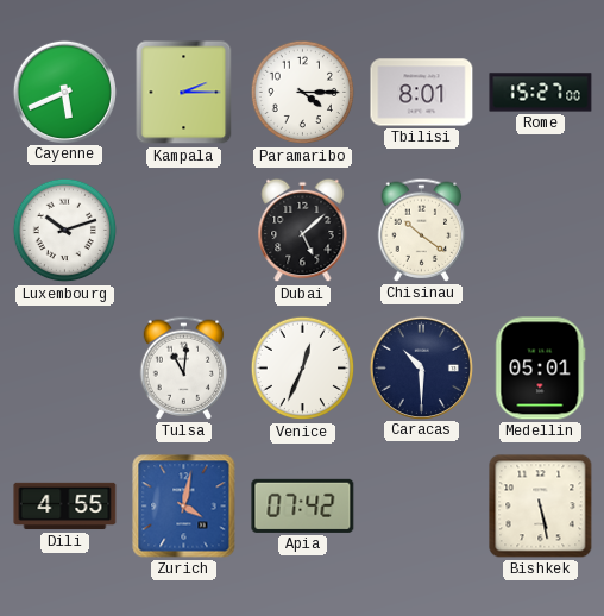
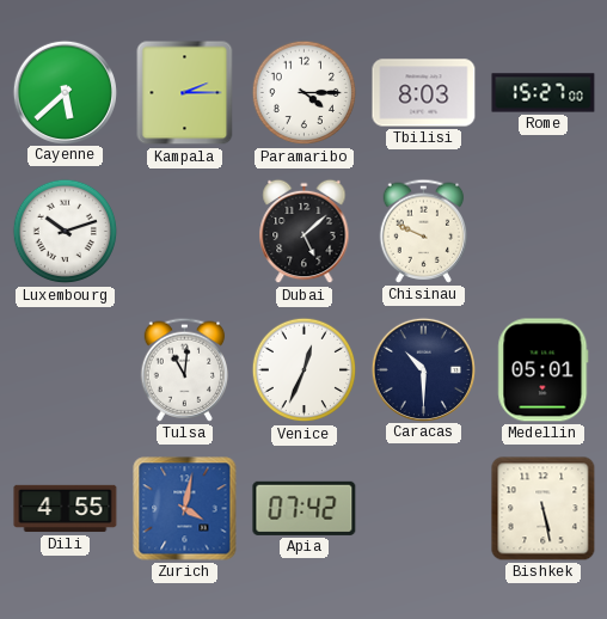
Cayenne: 5:41 -> 5:38 (65, 92)
Tbilisi: 8:01 -> 8:03 (424, 93)
Chisinau: 10:21 -> 9:49 (424, 231)
